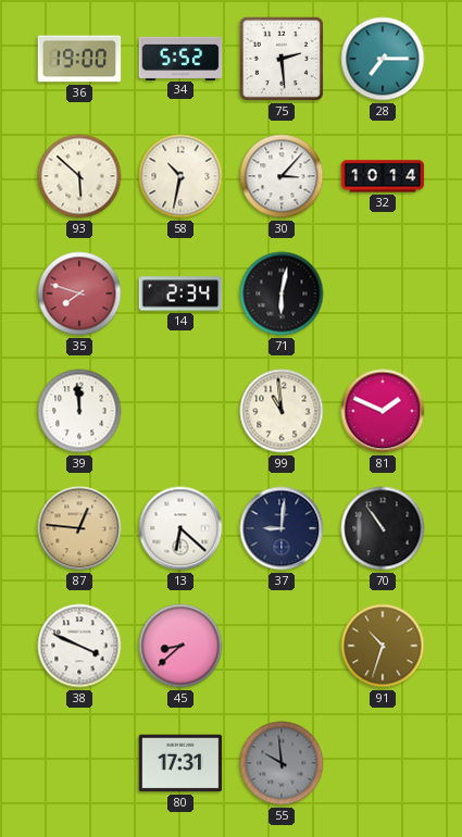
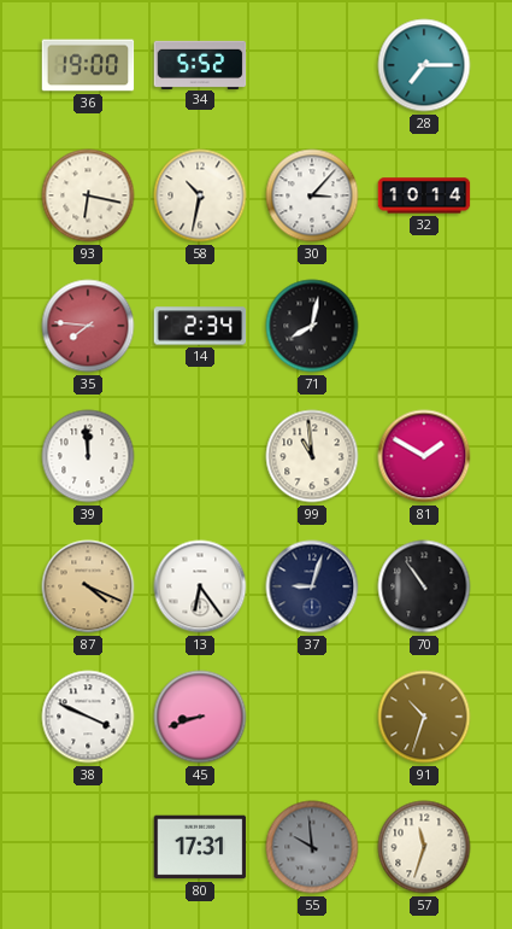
75: 2:29 -> none (282, 59)
93: 5:52 -> 6:17 (88, 195)
35: 7:48 -> 7:46 (88, 326)
71: 6:02 -> 8:02 (312, 326)
81: 1:49 -> 1:50 (424, 456)
87: 12:46 -> 4:19 (88, 586)
13: 6:22 -> 6:24 (200, 586)
37: 9:01 -> 9:03 (312, 586)
45: 8:38 -> 8:42 (200, 717)
57: none -> 11:33 (424, 847)
